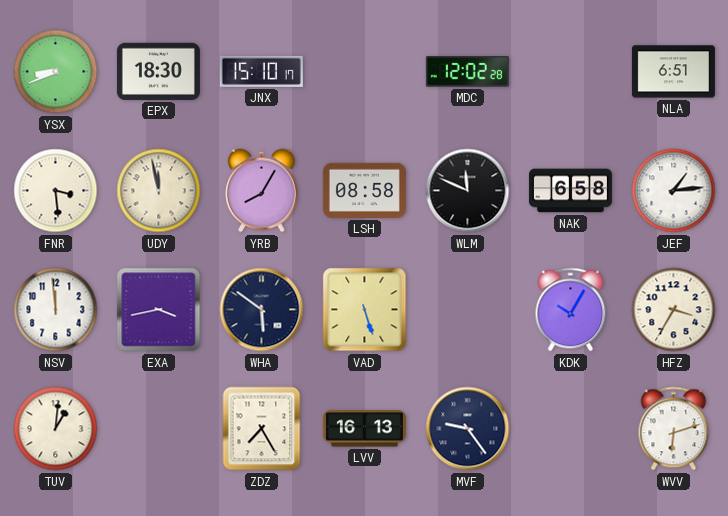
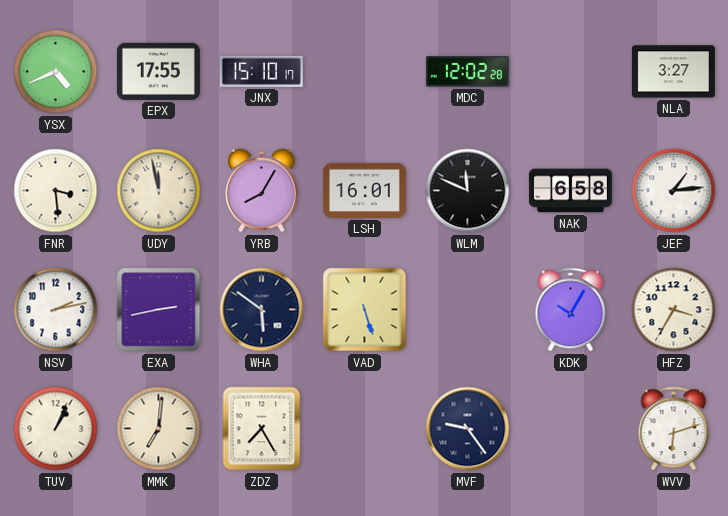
YSX: 8:41 -> 4:41 (56, 72)
EPX: 18:30 -> 17:55 (158, 71)
NLA: 6:51 -> 3:27 (673, 72)
LSH: 08:58 -> 16:01 (364, 190)
NSV: 11:59 -> 2:13 (56, 310)
EXA: 3:43 -> 2:43 (159, 310)
TUV: 1:01 -> 1:04 (56, 429)
MMK: none -> 7:01 (159, 429)
LVV: 16:13 -> none (364, 429)
